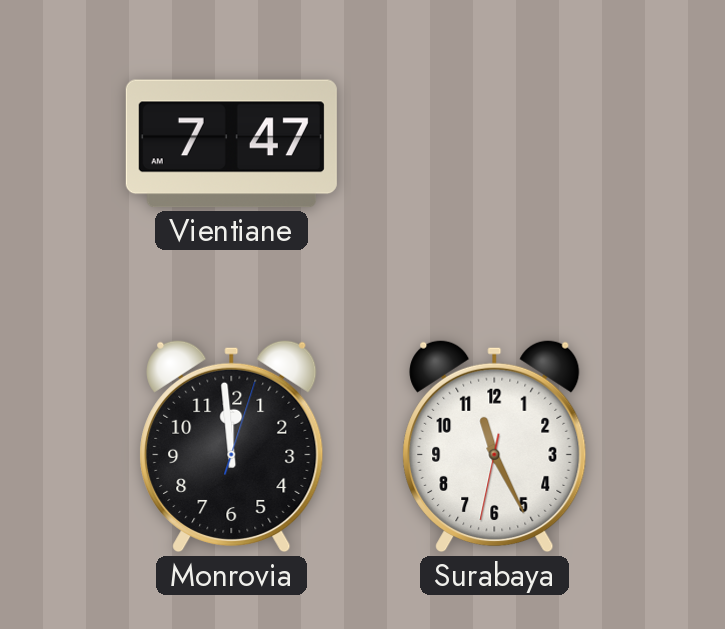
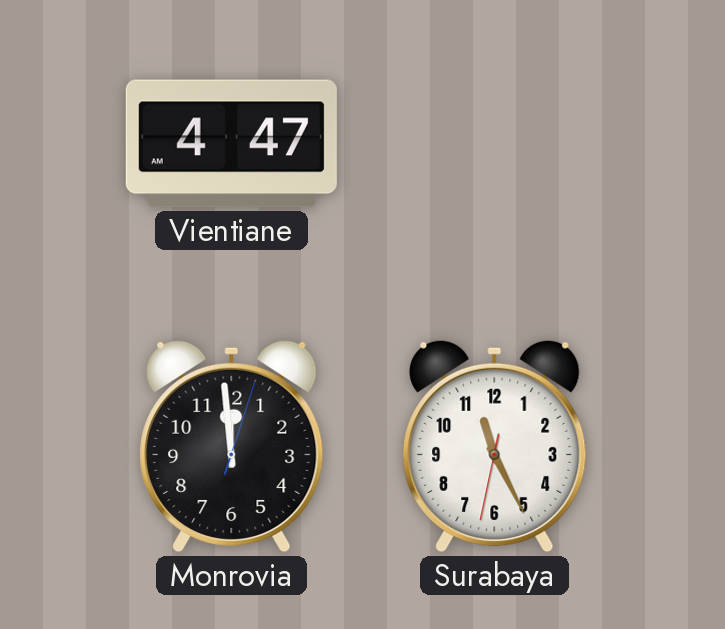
Vientiane: 7:47 -> 4:47 (231, 144)
